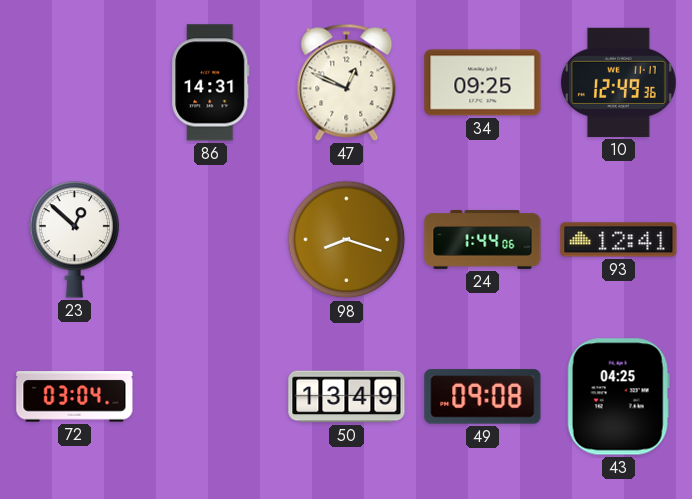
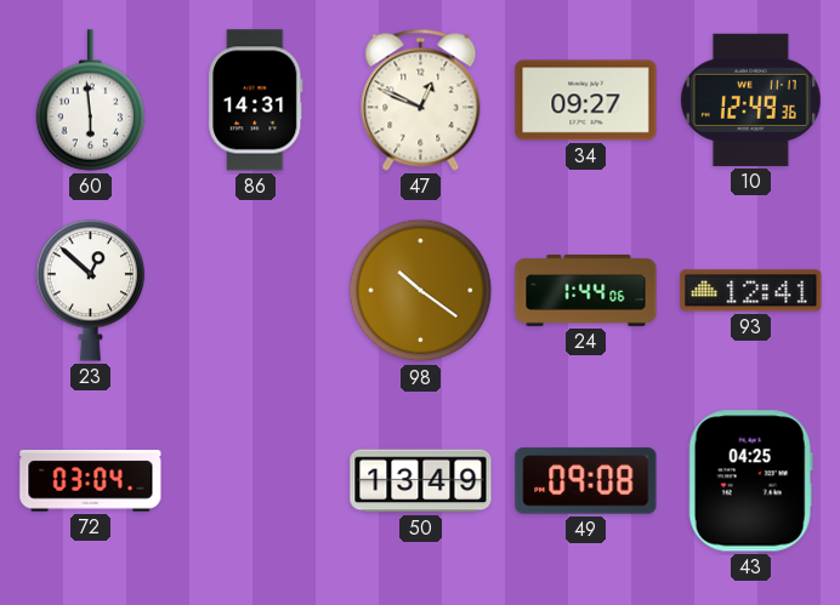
60: none -> 5:59 (91, 101)
34: 09:25 -> 09:27 (586, 101)
98: 8:18 -> 10:21 (421, 291)
